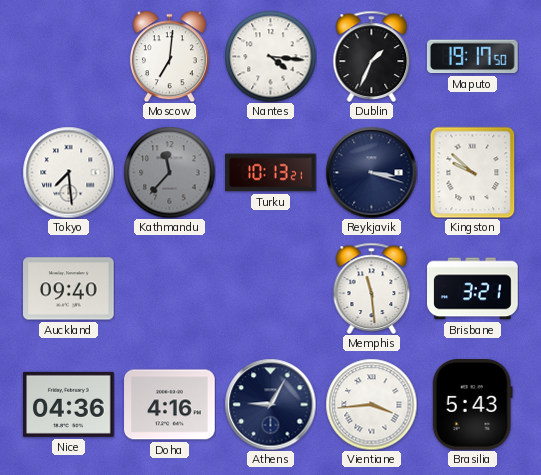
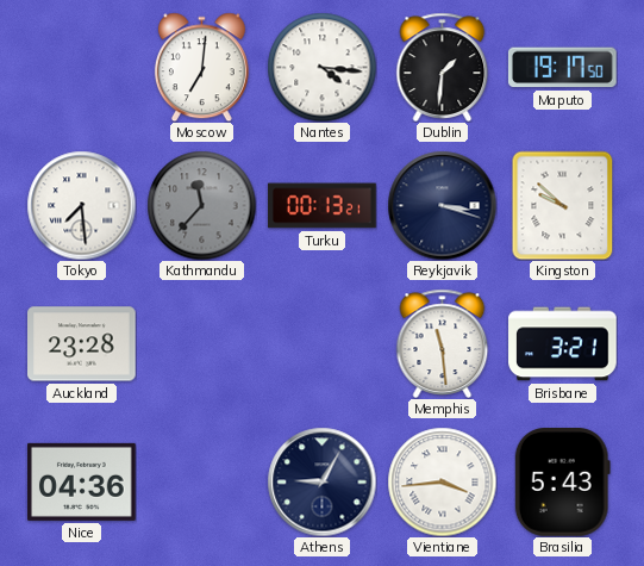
Dublin: 1:34 -> 1:31 (443, 67)
Turku: 10:13 -> 00:13 (323, 206)
Auckland: 09:40 -> 23:28 (82, 344)
Doha: 4:16 -> none (170, 405)
